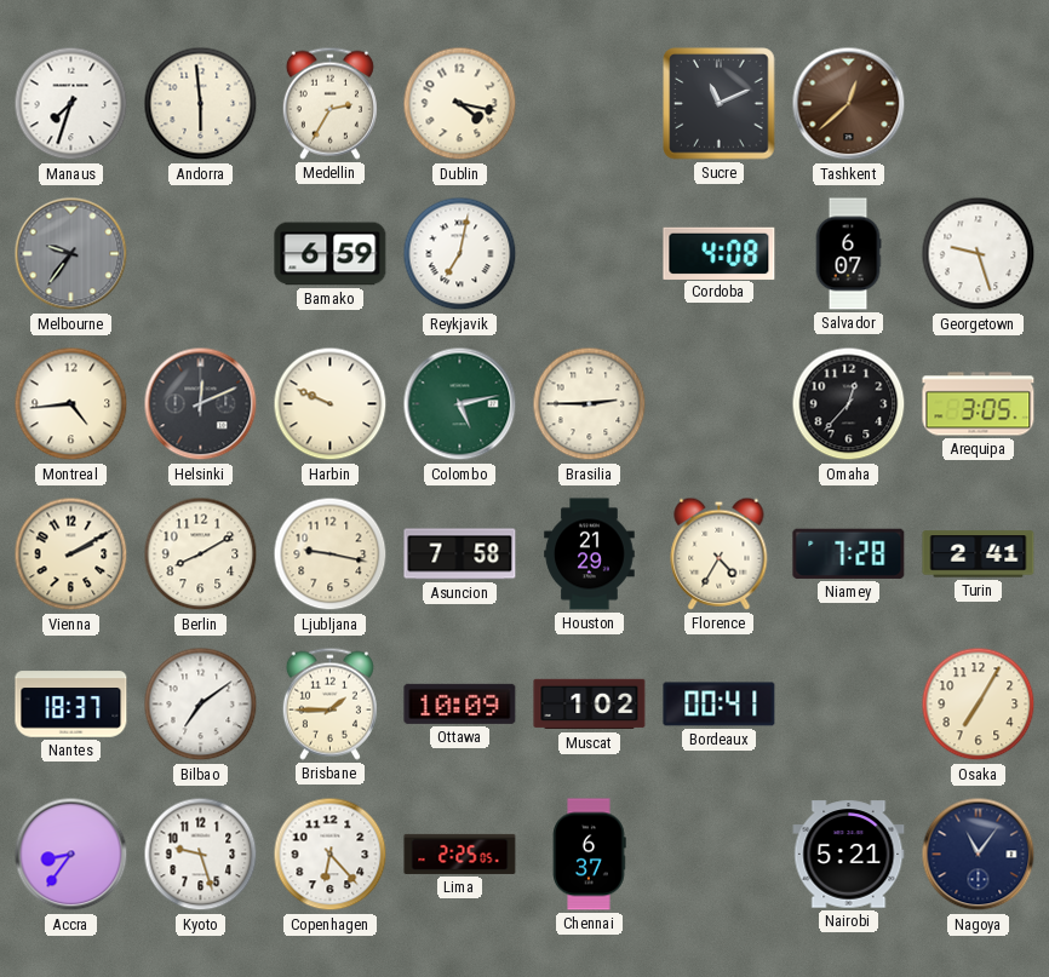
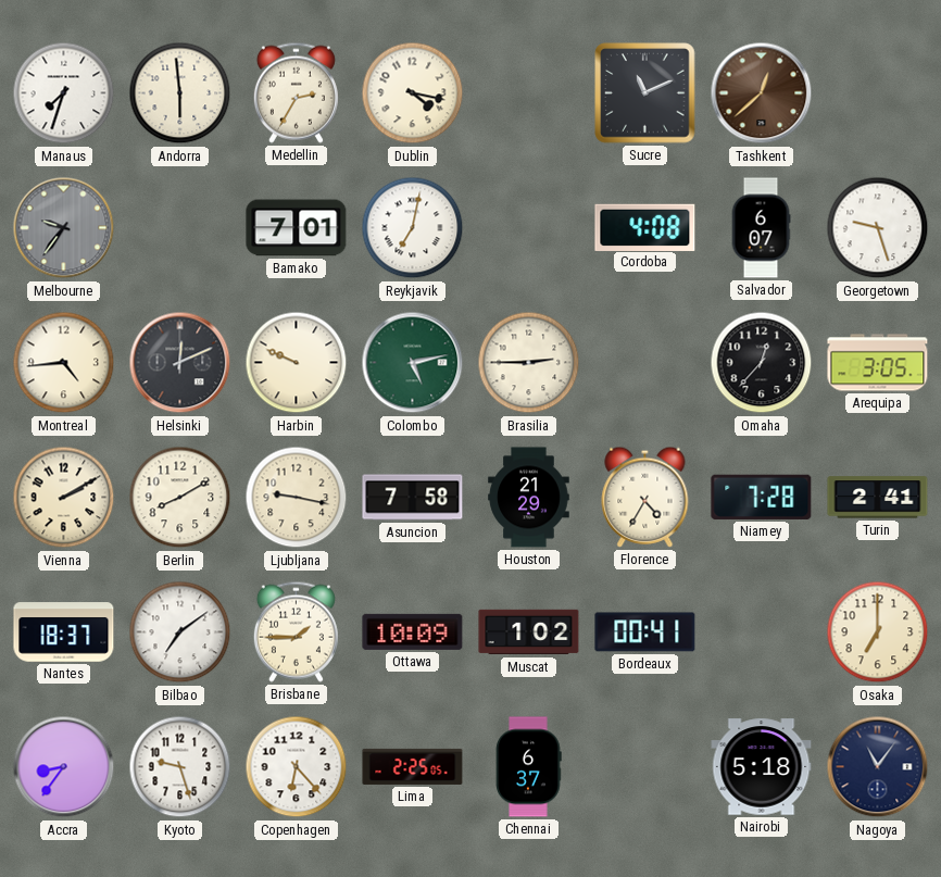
Bamako: 6:59 -> 7:01 (297, 228)
Osaka: 7:05 -> 7:00 (878, 632)
Nairobi: 5:21 -> 5:18 (762, 767)
